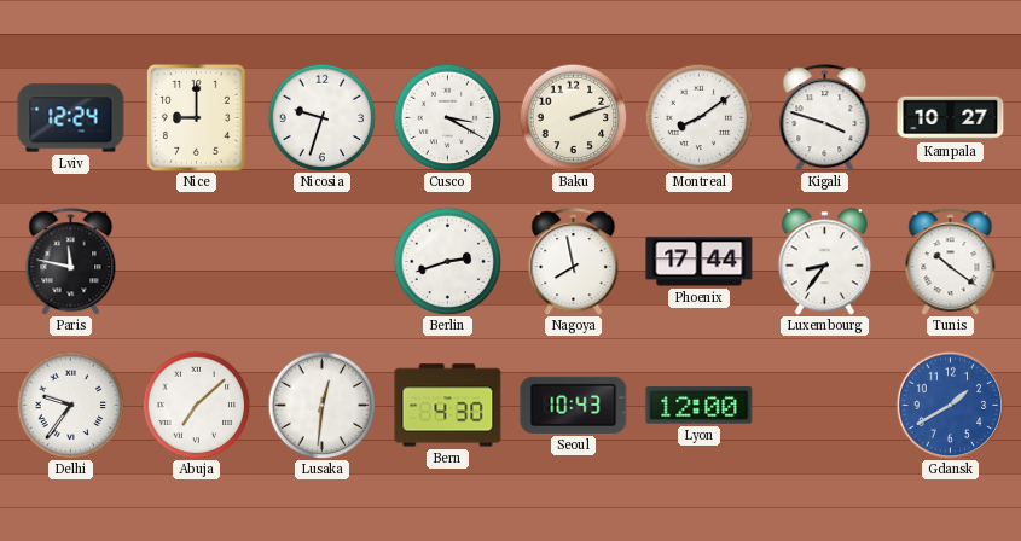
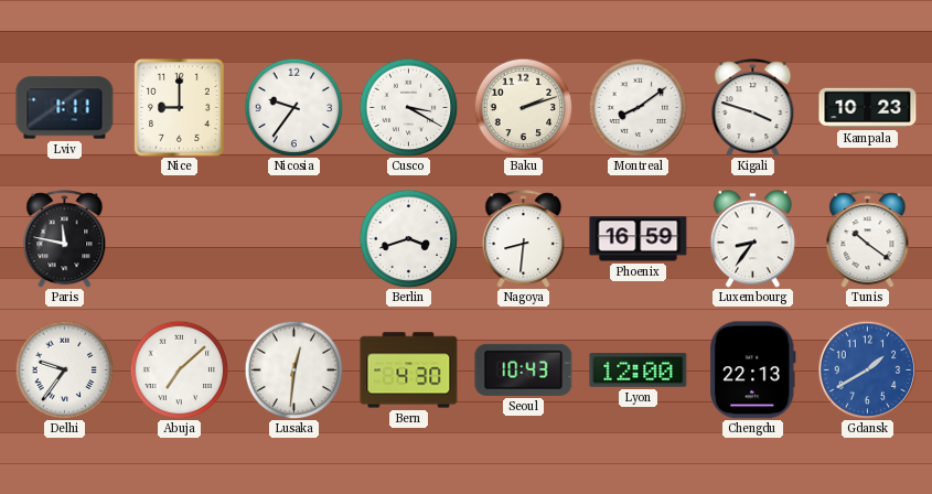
Lviv: 12:24 -> 1:11 (65, 108)
Nicosia: 9:33 -> 9:36 (293, 107)
Kampala: 10:27 -> 10:23 (868, 108)
Berlin: 2:42 -> 3:42 (408, 238)
Nagoya: 7:58 -> 8:31 (524, 239)
Phoenix: 17:44 -> 16:59 (639, 239)
Chengdu: none -> 22:13 (753, 370)
